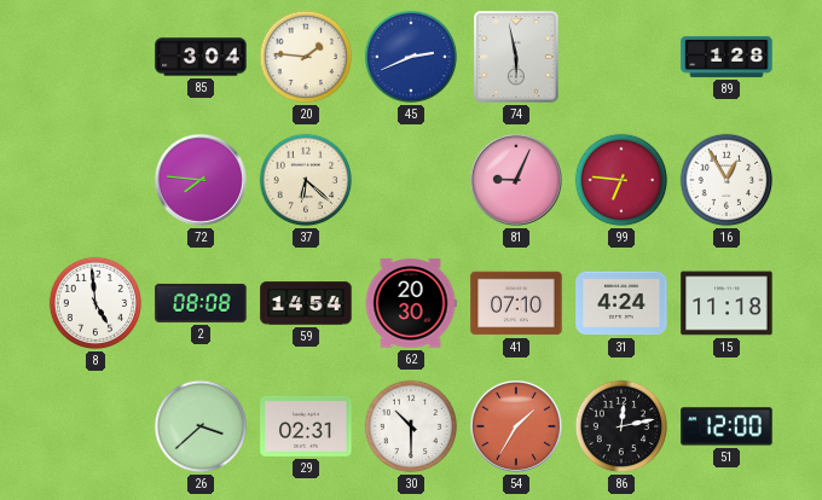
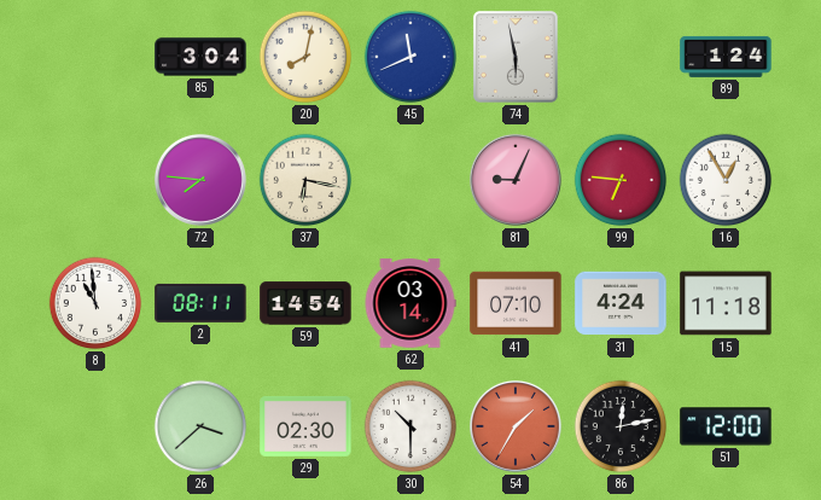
20: 1:46 -> 8:02 (305, 57)
45: 2:41 -> 11:41 (410, 57)
89: 1:28 -> 1:24 (726, 57)
37: 6:22 -> 6:17 (305, 180)
8: 4:59 -> 10:59 (95, 303)
2: 08:08 -> 08:11 (200, 303)
62: 20:30 -> 03:14 (410, 303)
29: 02:31 -> 02:30 (305, 426)
